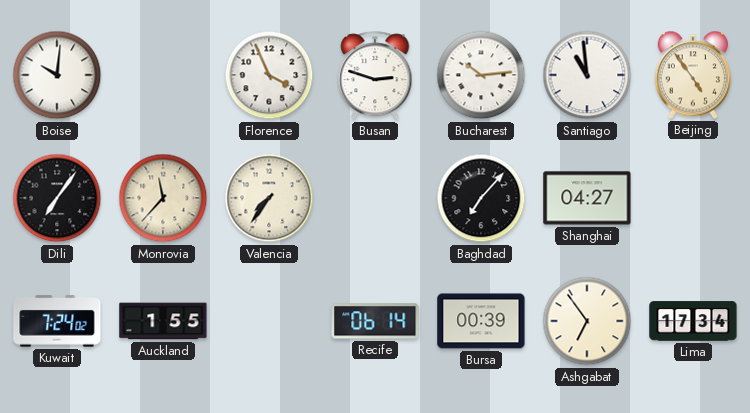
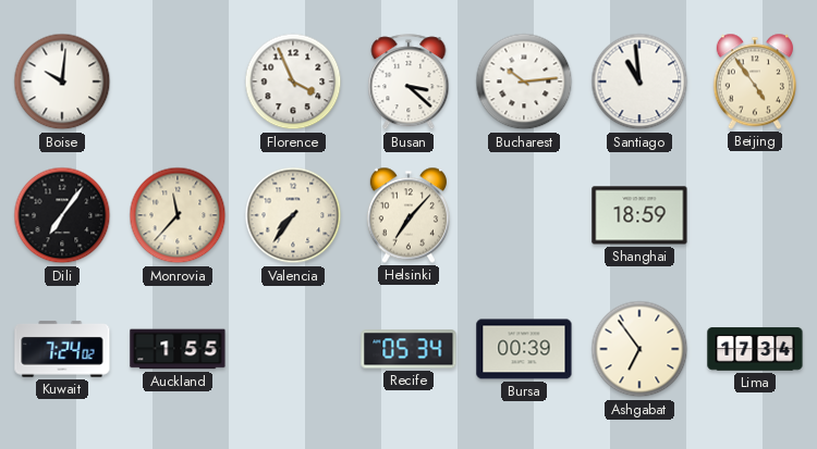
Busan: 2:48 -> 3:22 (408, 83)
Helsinki: none -> 7:07 (408, 215)
Baghdad: 7:07 -> none (481, 198)
Shanghai: 04:27 -> 18:59 (639, 215)
Recife: 06:14 -> 05:34 (408, 349)
